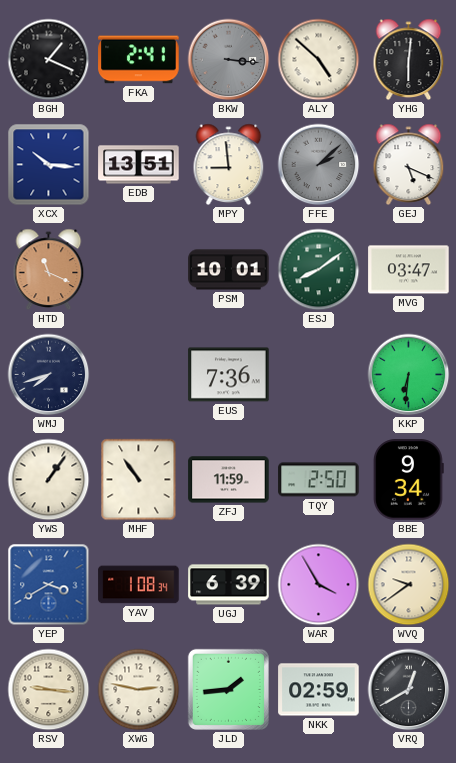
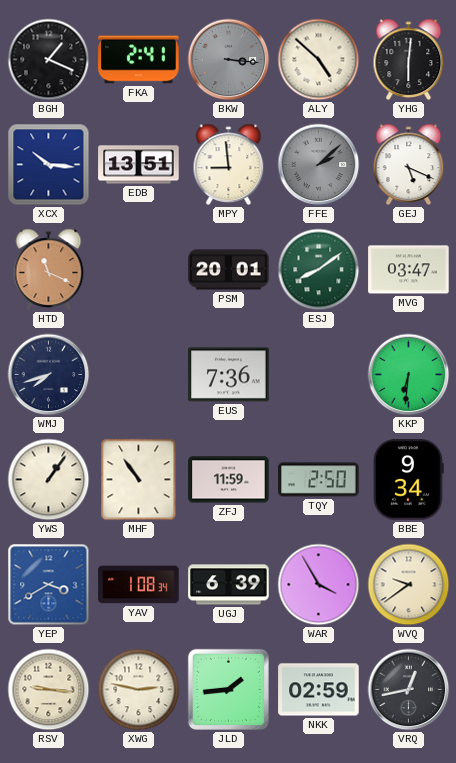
PSM: 10:01 -> 20:01 (229, 270)
VRQ: 12:40 -> 12:43 (409, 690)
